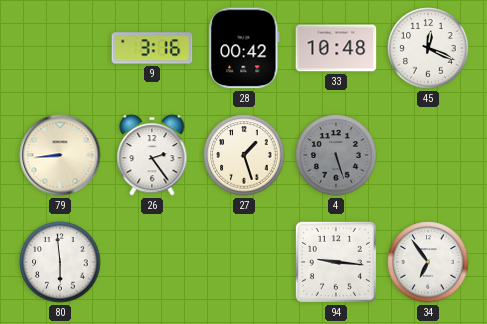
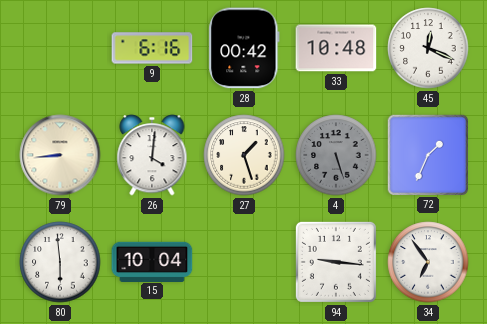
9: 3:16 -> 6:16 (152, 48)
26: 2:24 -> 4:01 (152, 155)
72: none -> 1:34 (427, 154)
15: none -> 10:04 (152, 261)
